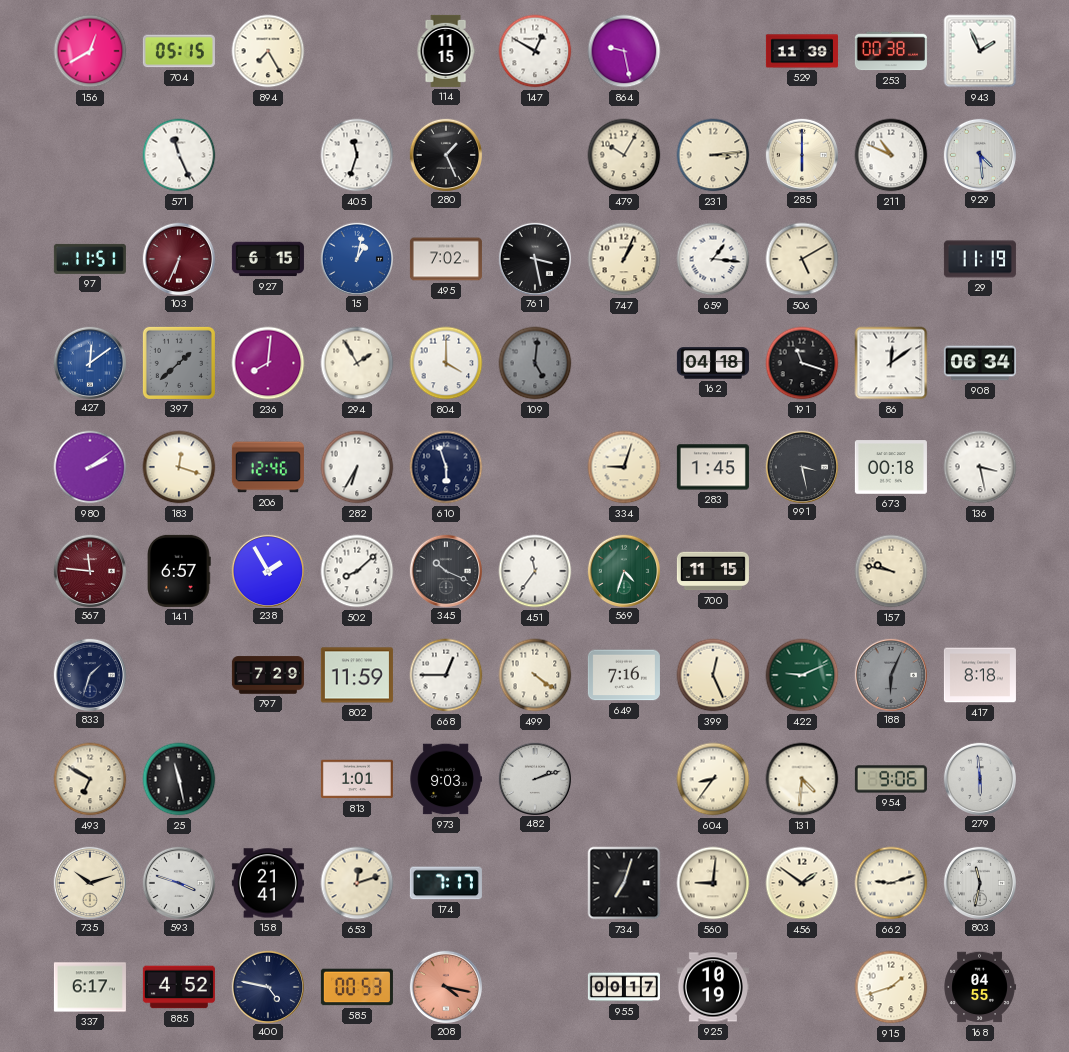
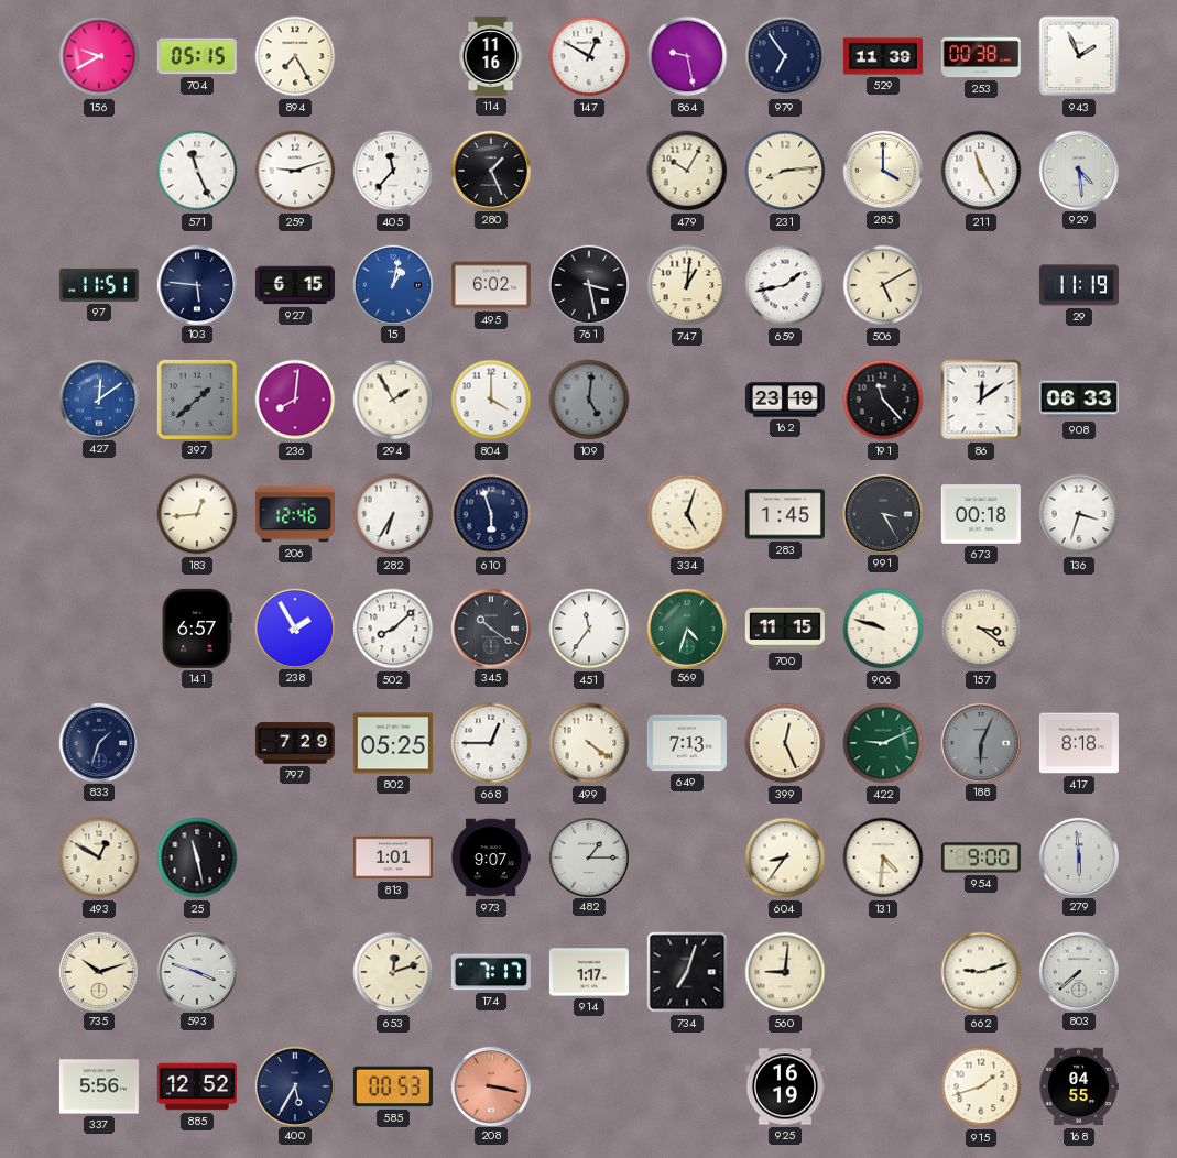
156: 12:40 -> 9:40 (99, 56)
114: 11:15 -> 11:16 (491, 56)
979: none -> 6:54 (785, 56)
259: none -> 9:12 (295, 171)
405: 11:33 -> 11:37 (393, 171)
231: 3:14 -> 8:14 (785, 171)
285: 6:00 -> 4:00 (882, 170)
211: 10:49 -> 11:25 (981, 171)
103: 6:34 -> 5:46 (196, 284)
103 dial: burgundy -> navy (196, 284)
495: 7:02 -> 6:02 (491, 285)
747: 1:04 -> 1:01 (687, 285)
659: 1:16 -> 1:43 (785, 285)
162: 04:18 -> 23:19 (785, 400)
191: 11:18 -> 11:23 (883, 400)
908: 06:34 -> 06:33 (1079, 400)
980: 2:09 -> none (90, 467)
183: 12:18 -> 12:44 (197, 514)
334: 9:03 -> 5:03 (687, 514)
991: 3:28 -> 3:25 (882, 513)
136: 3:28 -> 3:33 (1079, 514)
567: 11:46 -> none (89, 570)
345: 10:19 -> 10:21 (490, 627)
906: none -> 9:48 (883, 629)
157: 9:47 -> 3:21 (981, 629)
802: 11:59 -> 05:25 (393, 743)
649: 7:16 -> 7:13 (687, 743)
493: 6:50 -> 12:50 (99, 857)
973: 9:03 -> 9:07 (491, 857)
482: 2:12 -> 1:15 (588, 856)
954: 9:06 -> 9:00 (981, 857)
158: 21:41 -> none (268, 883)
914: none -> 1:17 (589, 972)
456: 1:51 -> none (802, 883)
803: 11:32 -> 7:38 (1078, 971)
337: 6:17 -> 5:56 (99, 1086)
885: 4:52 -> 12:52 (197, 1086)
400: 4:47 -> 5:35 (294, 1085)
208: 4:17 -> 3:17 (490, 1085)
955: 00:17 -> none (624, 987)
925: 10:19 -> 16:19 (785, 1086)
